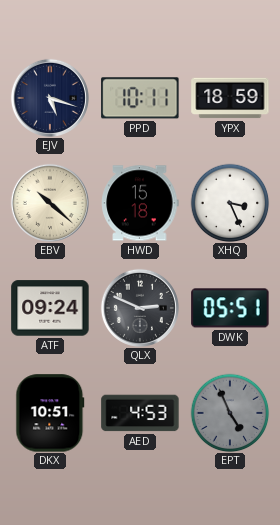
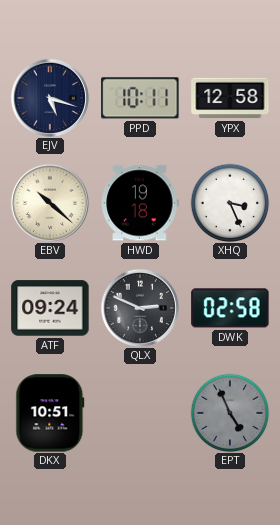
YPX: 18:59 -> 12:58 (230, 98)
HWD: 15:18 -> 19:18 (140, 203)
DWK: 05:51 -> 02:58 (230, 308)
AED: 4:53 -> none (140, 413)
